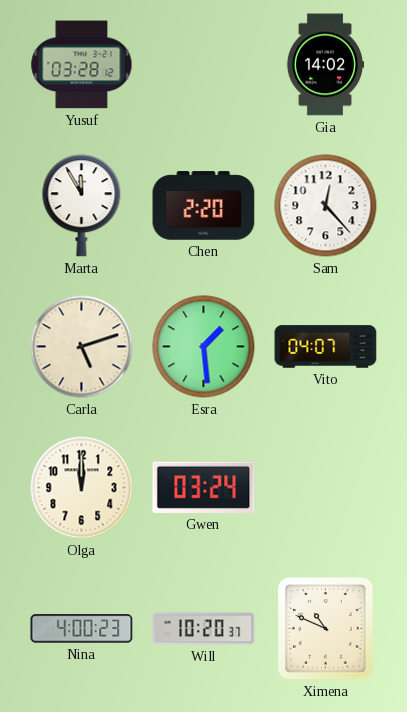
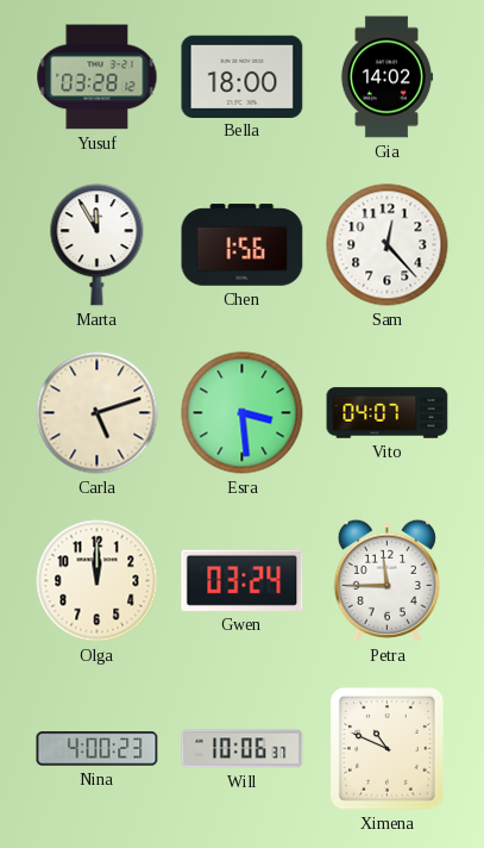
Bella: none -> 18:00 (243, 76)
Chen: 2:20 -> 1:56 (243, 245)
Esra: 1:29 -> 3:29 (243, 413)
Petra: none -> 11:45 (386, 580)
Will: 10:20 -> 10:06 (243, 749)
